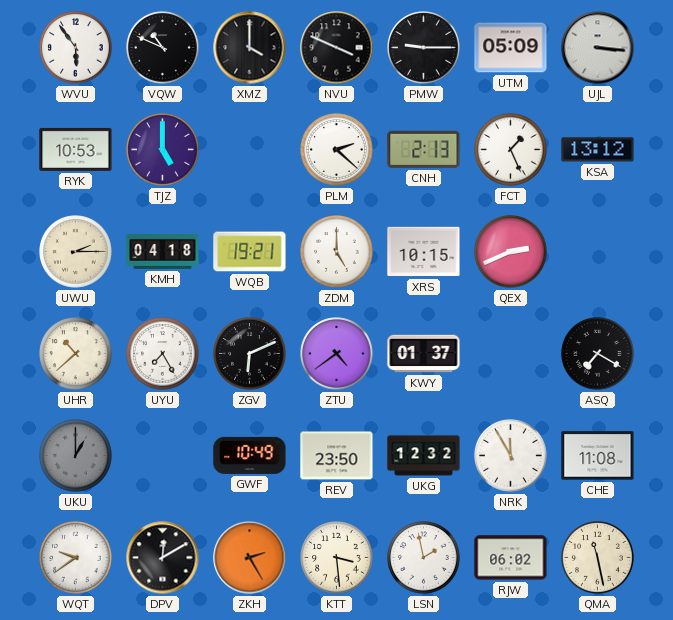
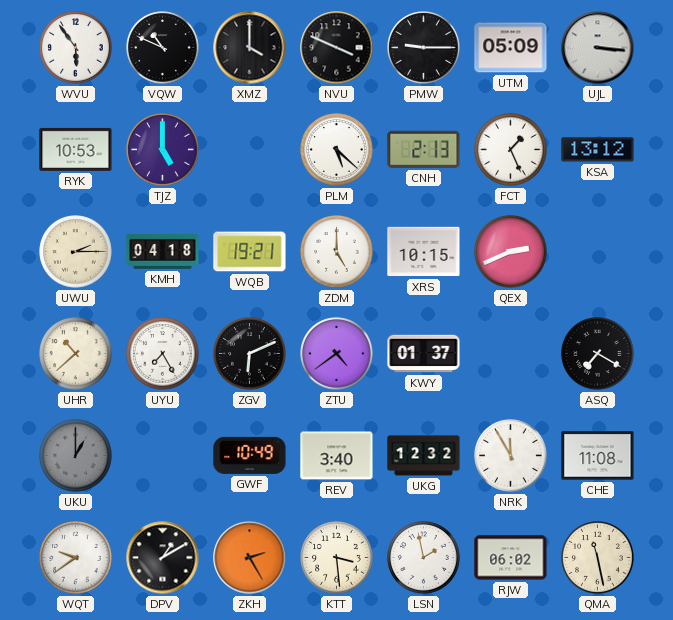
PLM: 2:22 -> 5:22 (337, 150)
REV: 23:50 -> 3:40 (337, 456)
DPV: 12:10 -> 1:10 (163, 558)
